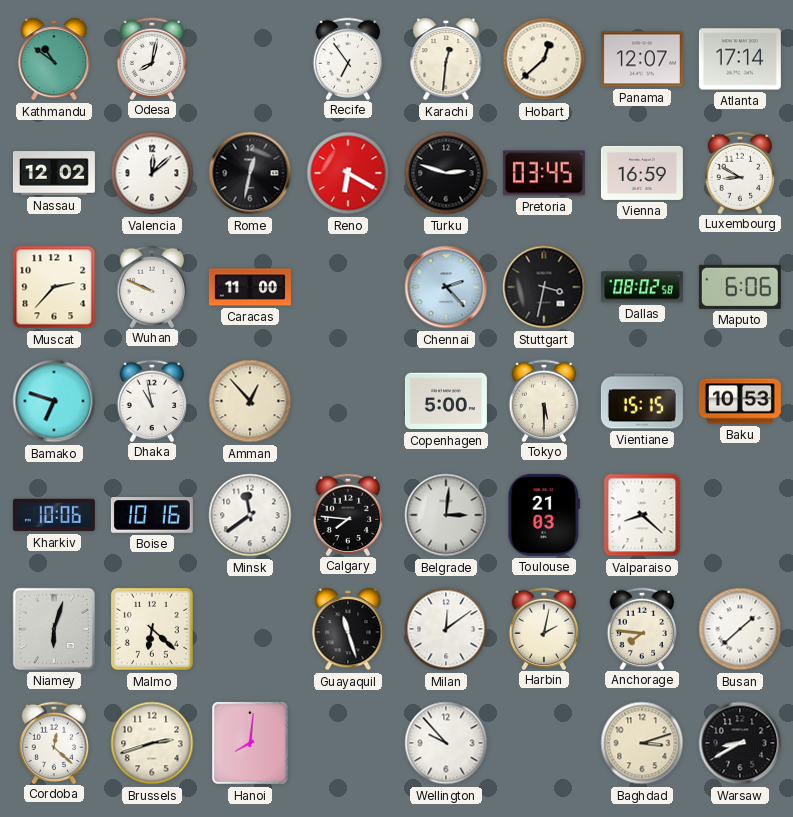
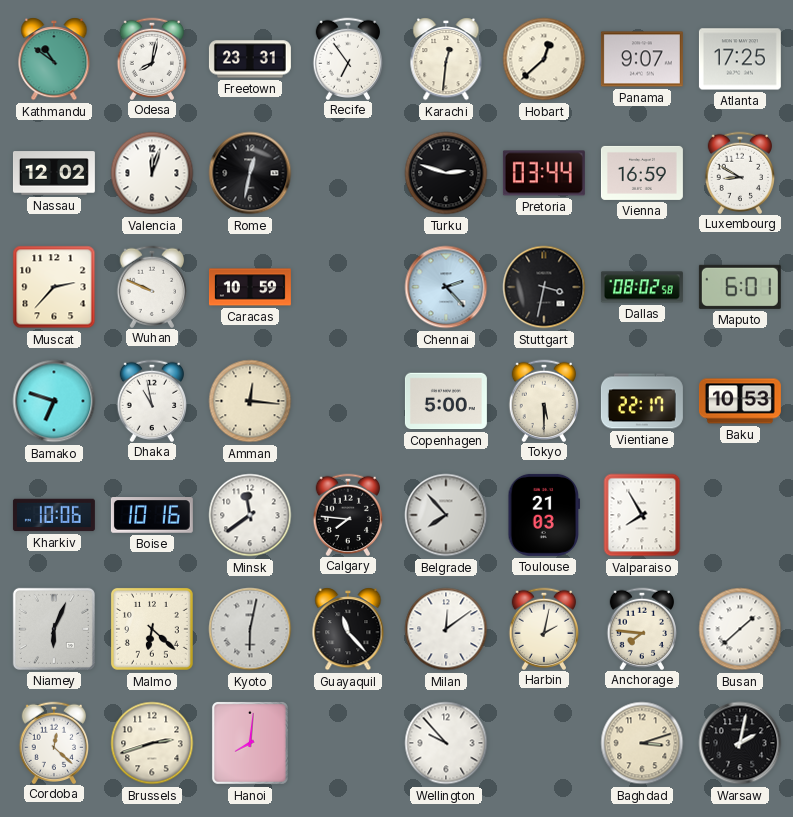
Freetown: none -> 23:31 (250, 59)
Panama: 12:07 -> 9:07 (642, 59)
Atlanta: 17:14 -> 17:25 (740, 59)
Valencia: 12:08 -> 12:03 (152, 173)
Reno: 6:20 -> none (348, 173)
Pretoria: 03:45 -> 03:44 (544, 173)
Caracas: 11:00 -> 10:59 (250, 287)
Maputo: 6:06 -> 6:01 (740, 287)
Amman: 12:53 -> 12:16 (250, 401)
Vientiane: 15:15 -> 22:17 (642, 401)
Belgrade: 3:01 -> 7:53 (446, 515)
Valparaiso: 8:22 -> 7:55 (642, 515)
Niamey: 6:03 -> 6:04 (54, 629)
Kyoto: none -> 6:02 (250, 629)
Guayaquil: 11:27 -> 11:23 (348, 629)
Warsaw: 8:40 -> 2:02 (740, 743)
